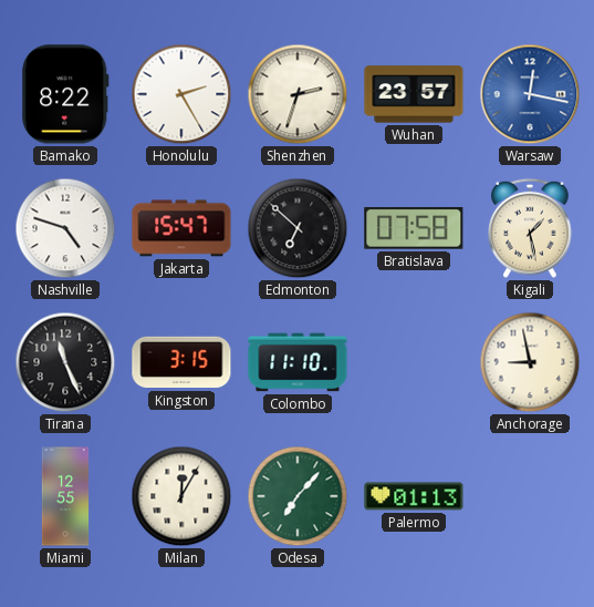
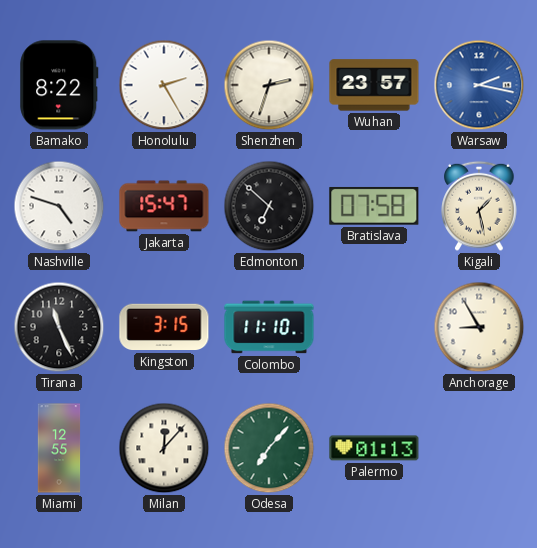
Warsaw: 12:17 -> 2:17 (479, 85)
Anchorage: 8:58 -> 8:55 (479, 327)
Milan: 12:05 -> 12:07 (164, 448)
